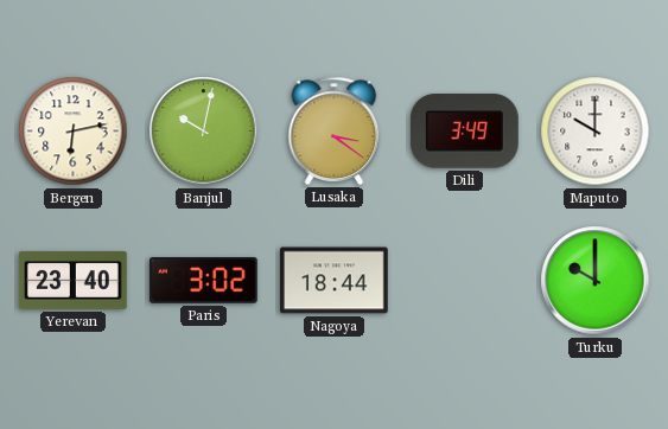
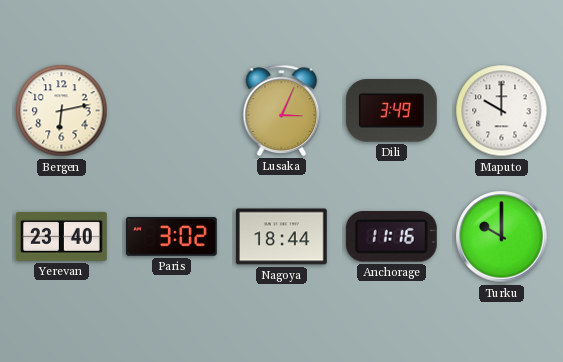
Banjul: 10:02 -> none (204, 132)
Lusaka: 3:21 -> 3:04 (282, 110)
Anchorage: none -> 11:16 (391, 237)
